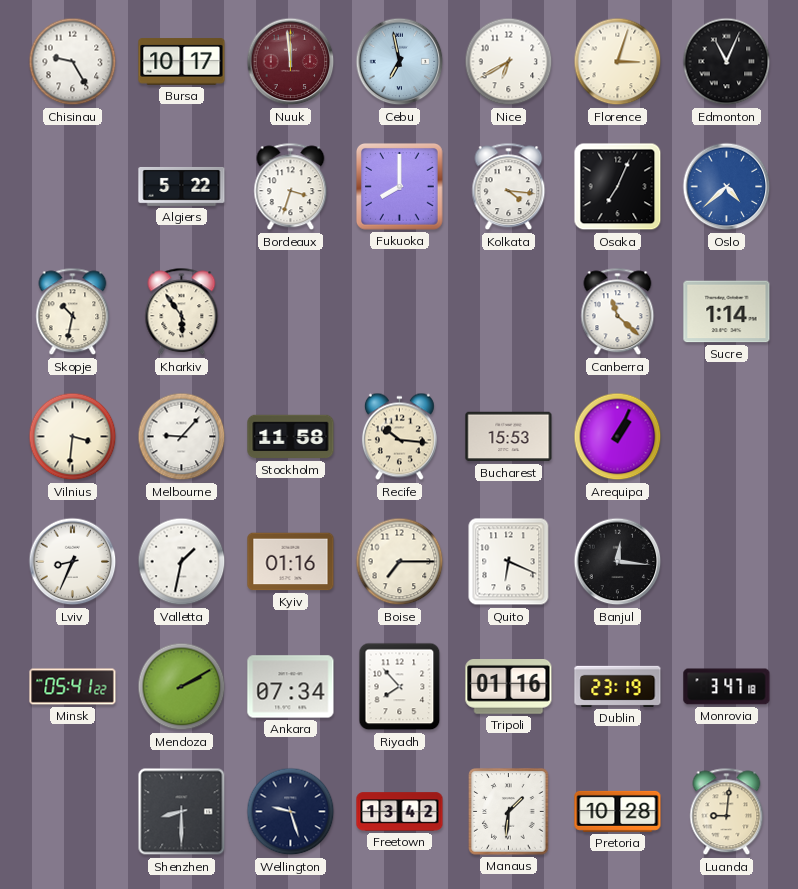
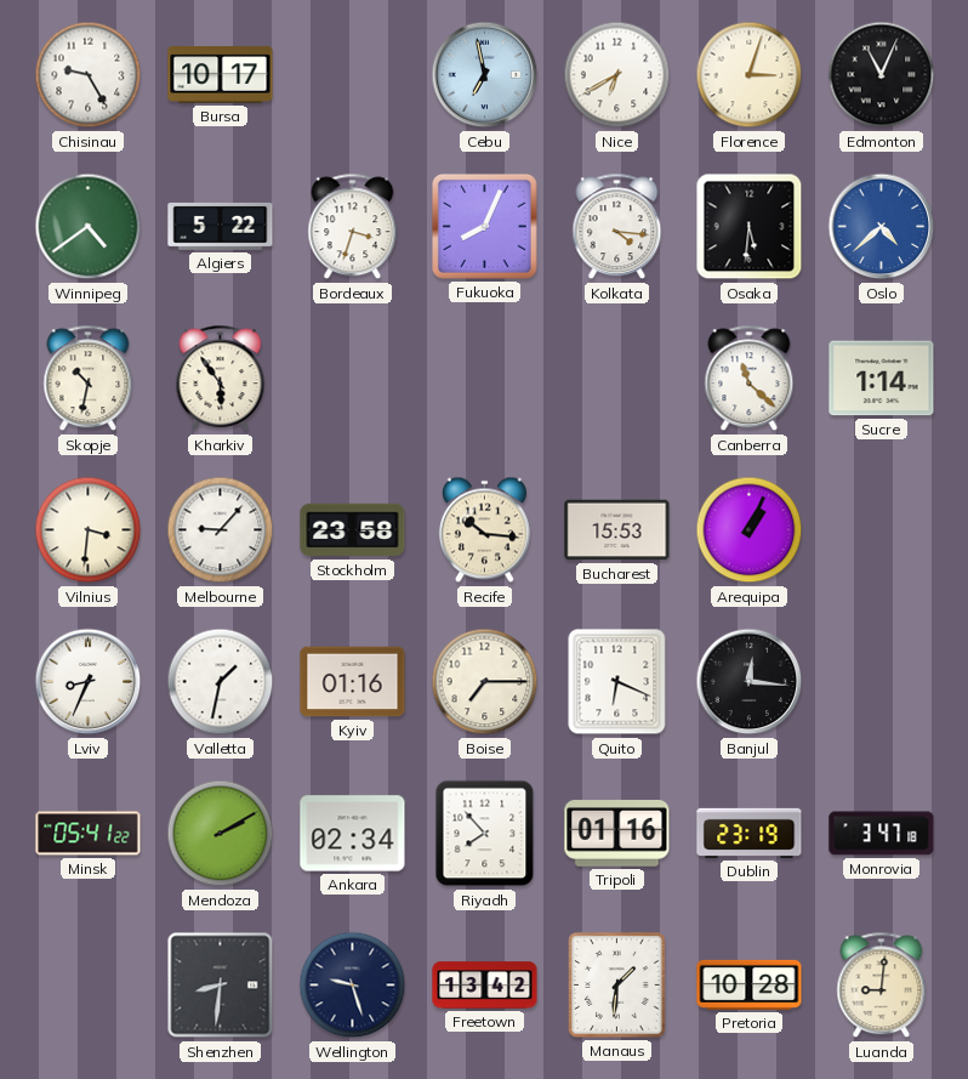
Nuuk: 11:59 -> none (291, 62)
Winnipeg: none -> 4:39 (89, 227)
Fukuoka: 8:00 -> 8:04 (485, 227)
Osaka: 7:04 -> 5:31 (750, 227)
Stockholm: 11:58 -> 23:58 (353, 530)
Ankara: 07:34 -> 02:34 (353, 834)
Shenzhen: 8:30 -> 8:31 (221, 986)
